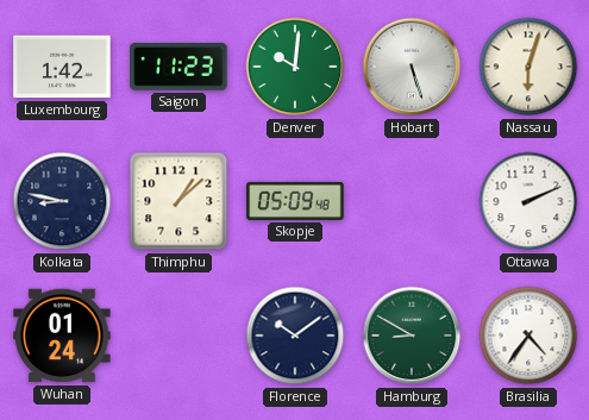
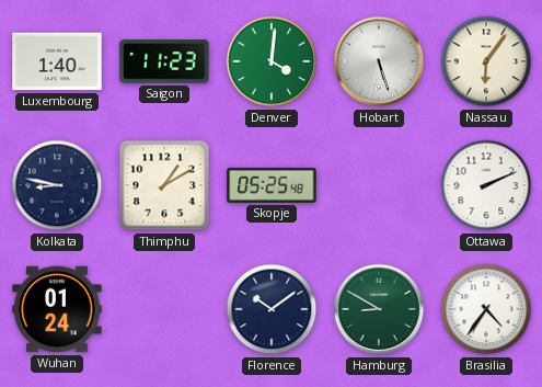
Luxembourg: 1:42 -> 1:40 (57, 61)
Denver: 10:01 -> 4:01 (272, 61)
Nassau: 6:03 -> 6:06 (486, 61)
Thimphu: 1:08 -> 1:10 (164, 185)
Skopje: 05:09 -> 05:25 (272, 185)
